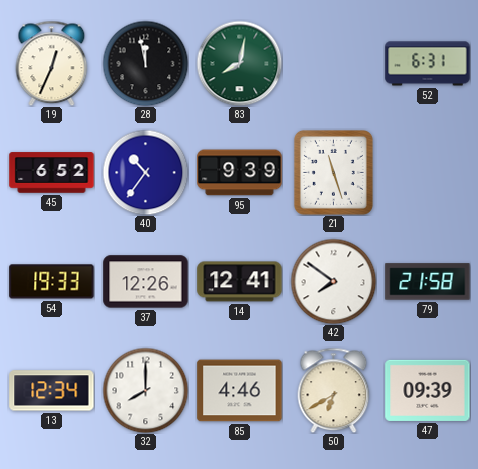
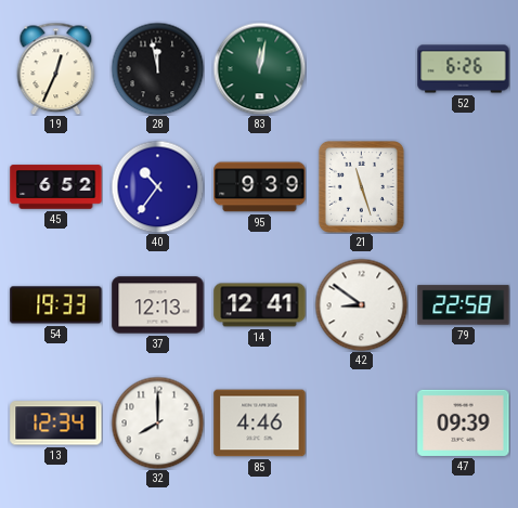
83: 8:02 -> 12:02 (259, 68)
52: 6:31 -> 6:26 (464, 69)
37: 12:26 -> 12:13 (158, 305)
42: 7:51 -> 8:51 (361, 304)
79: 21:58 -> 22:58 (464, 305)
50: 6:40 -> none (334, 390)
